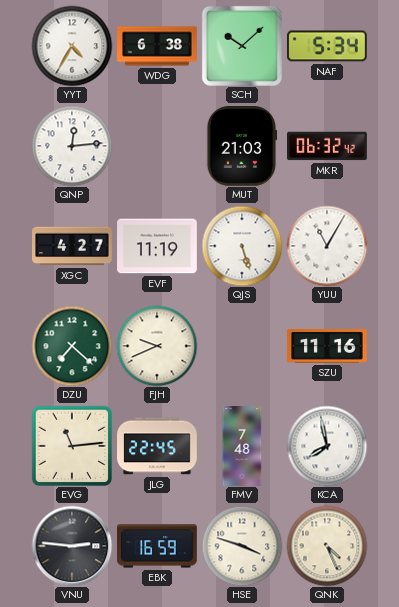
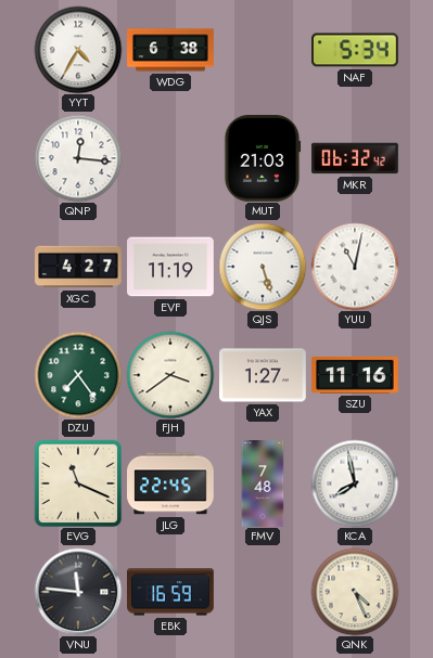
SCH: 10:08 -> none (242, 46)
QNP: 12:14 -> 12:16 (78, 158)
YUU: 11:05 -> 11:02 (355, 267)
DZU: 7:22 -> 7:24 (78, 375)
FJH: 9:41 -> 3:39 (170, 375)
YAX: none -> 1:27 (263, 375)
EVG: 11:14 -> 11:19 (78, 483)
VNU: 2:46 -> 11:46 (78, 592)
HSE: 3:48 -> none (242, 546)
